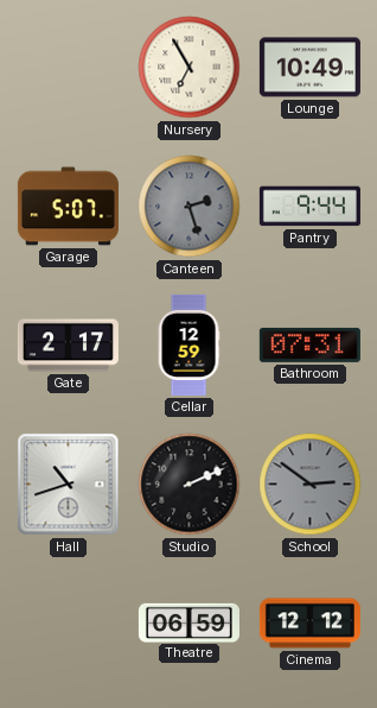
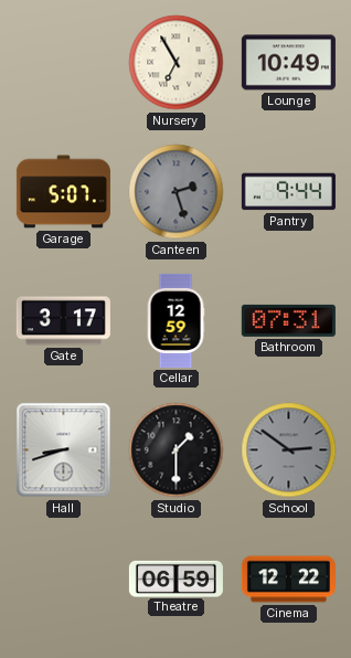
Gate: 2:17 -> 3:17 (63, 321)
Hall: 10:42 -> 8:42 (64, 450)
Studio: 2:11 -> 1:30 (177, 450)
Cinema: 12:12 -> 12:22 (288, 580)
